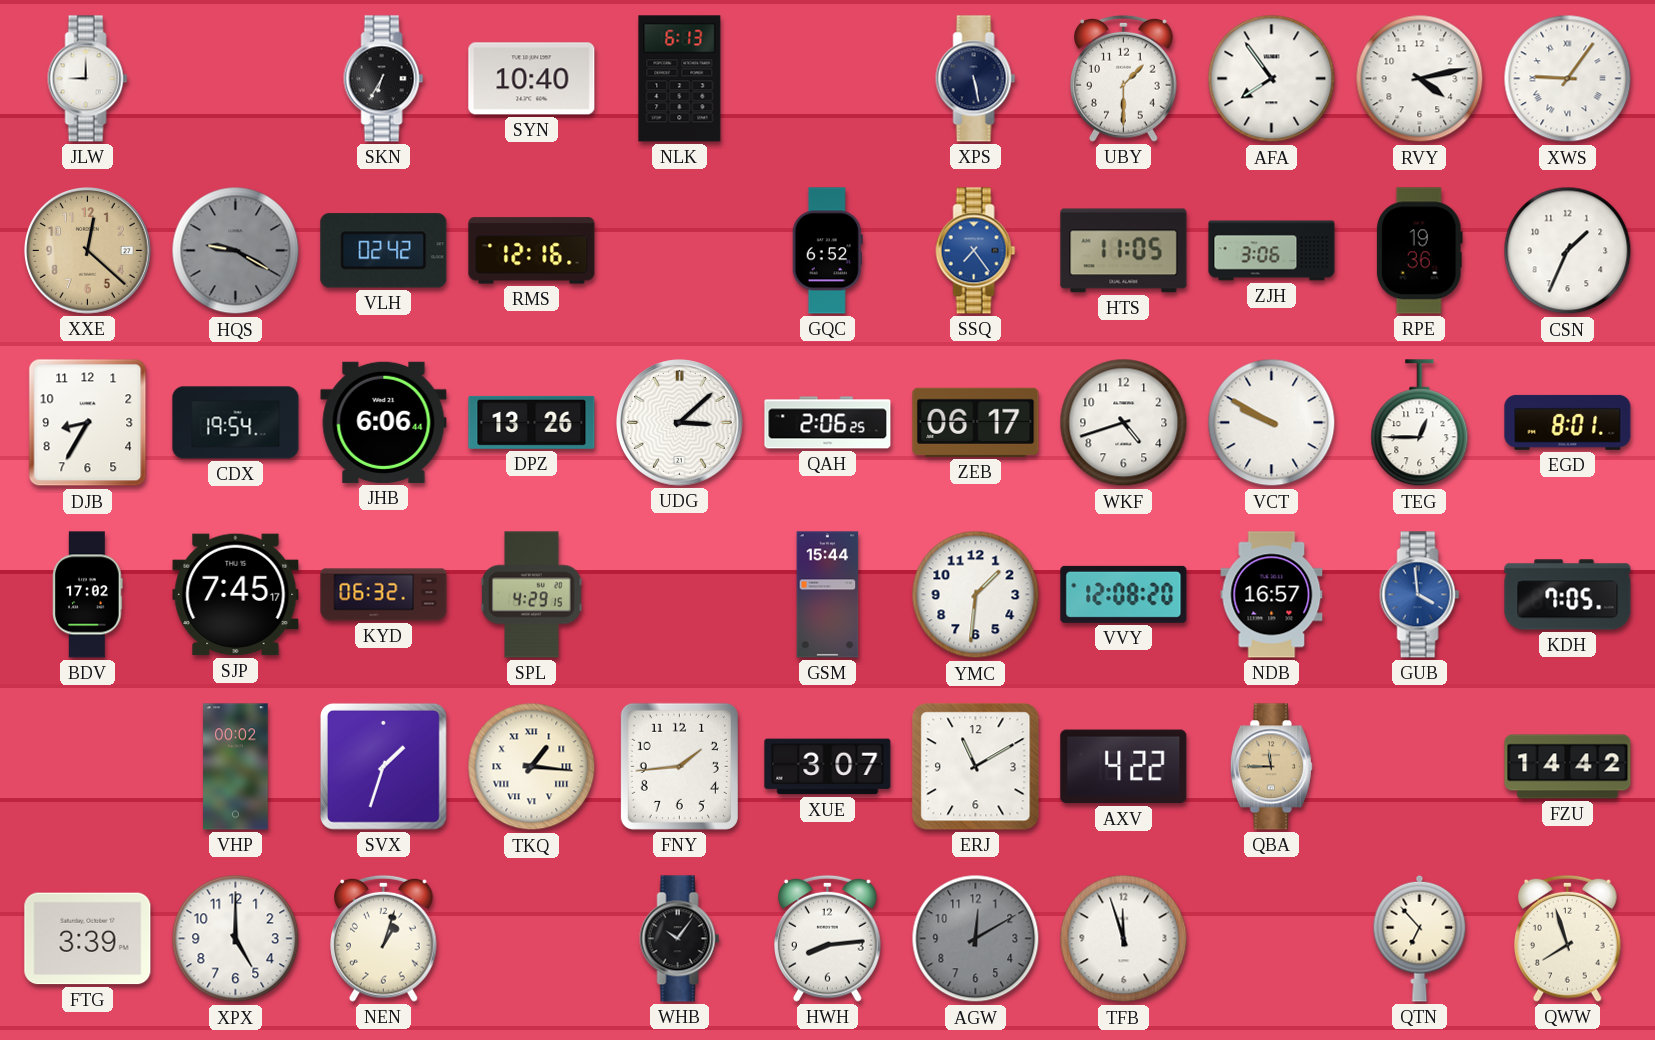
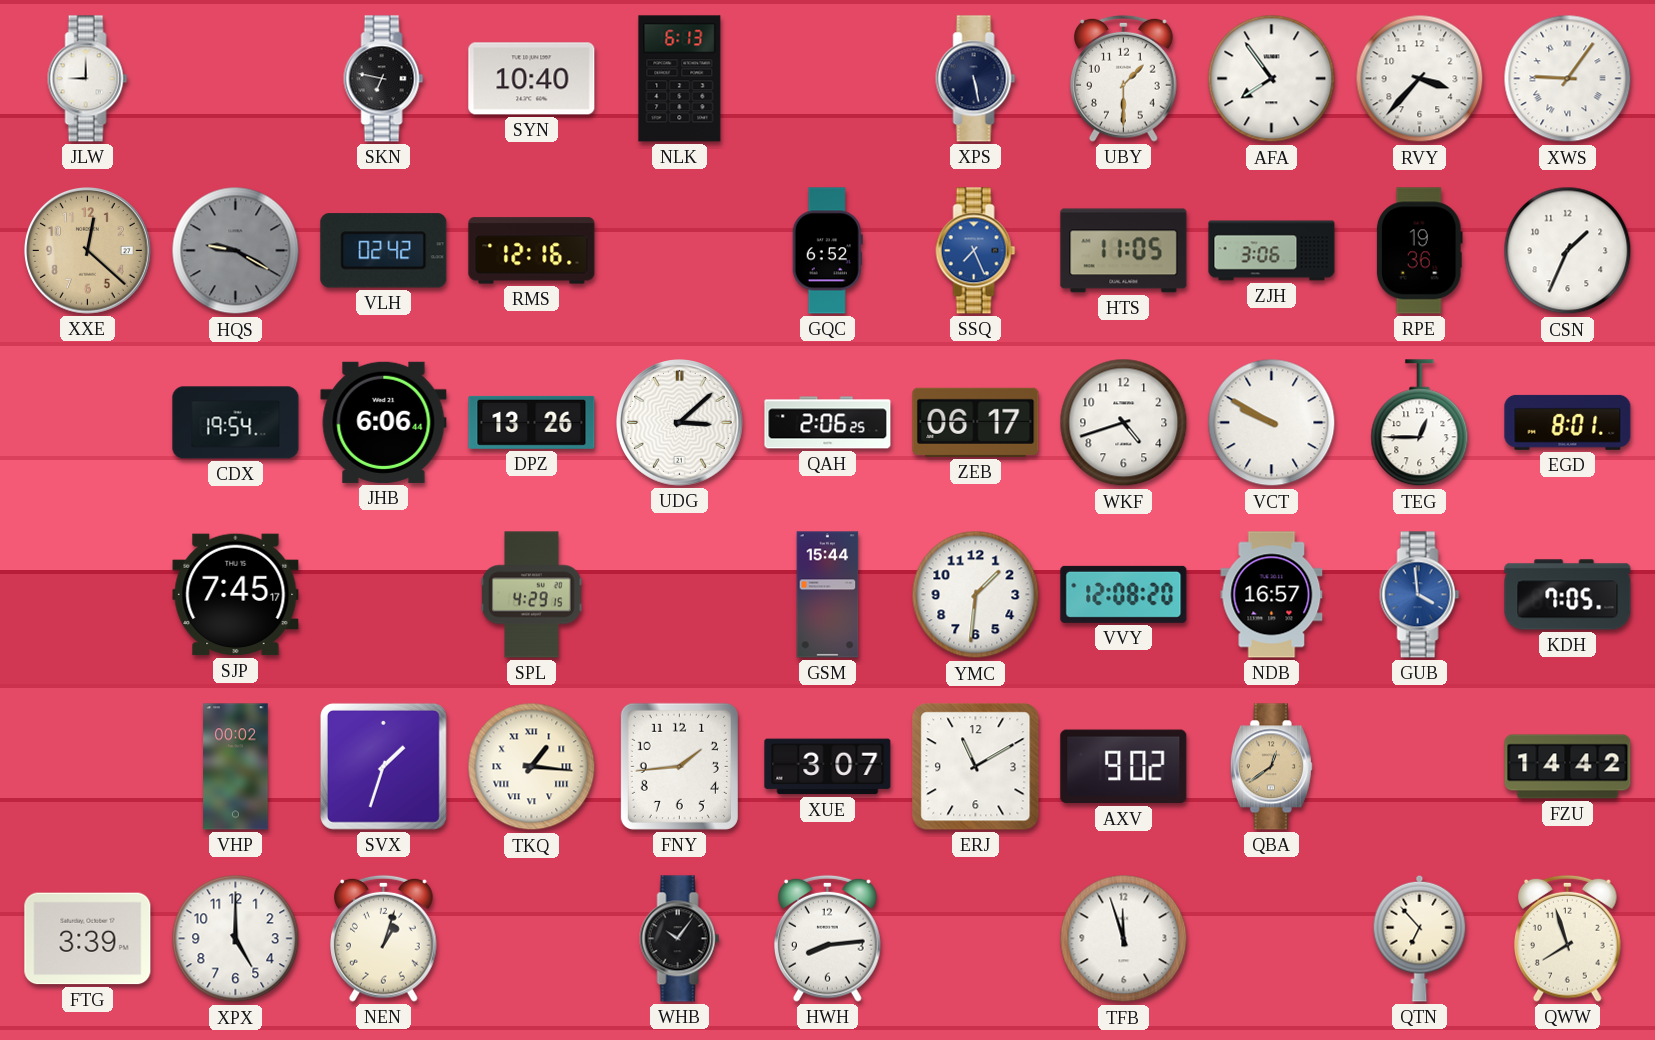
SKN: 6:35 -> 6:47 (384, 79)
RVY: 4:13 -> 3:37 (1420, 79)
SSQ: 7:24 -> 7:26 (976, 251)
DJB: 8:35 -> none (88, 423)
BDV: 17:02 -> none (88, 595)
KYD: 06:32 -> none (384, 595)
AXV: 4:22 -> 9:02 (1124, 767)
QBA: 11:45 -> 12:39 (1271, 767)
AGW: 12:10 -> none (976, 939)
